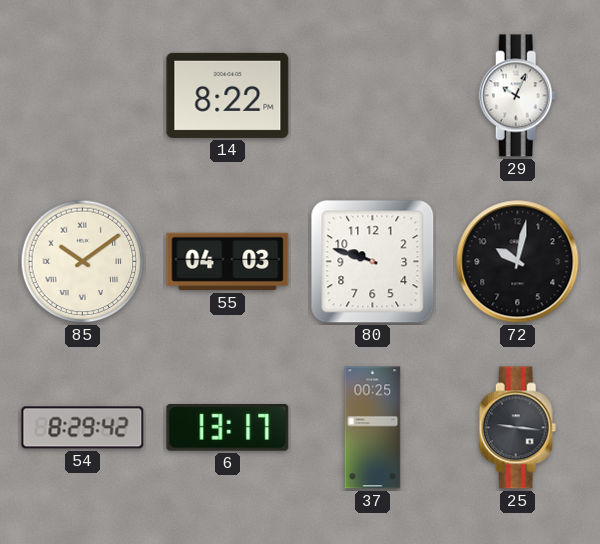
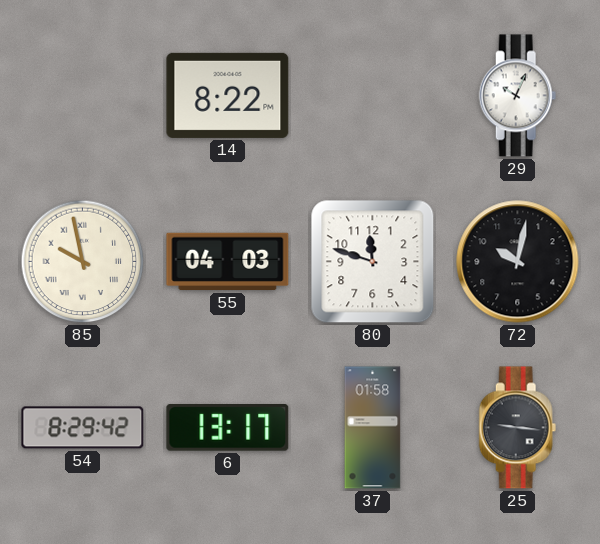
85: 10:09 -> 9:58 (83, 262)
80: 9:48 -> 11:48 (373, 262)
37: 00:25 -> 01:58 (373, 428)
